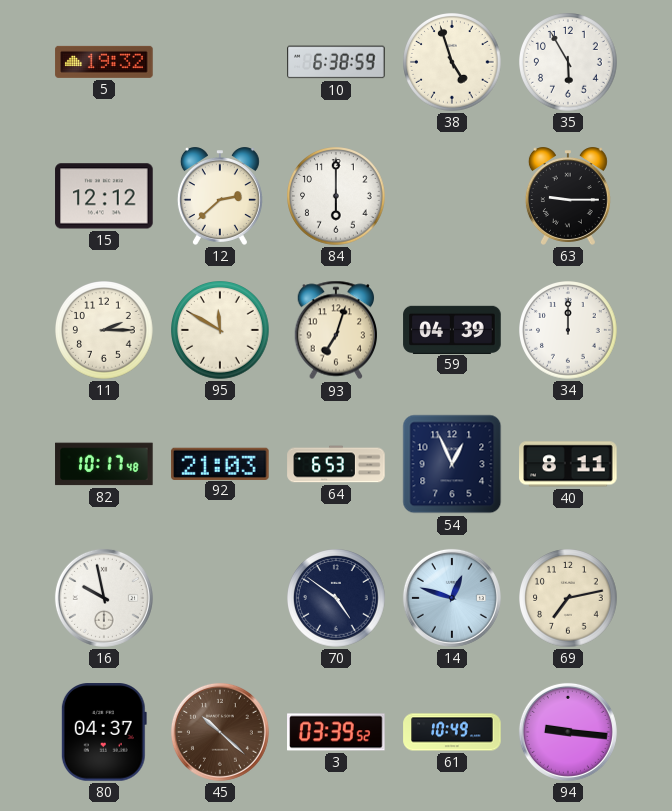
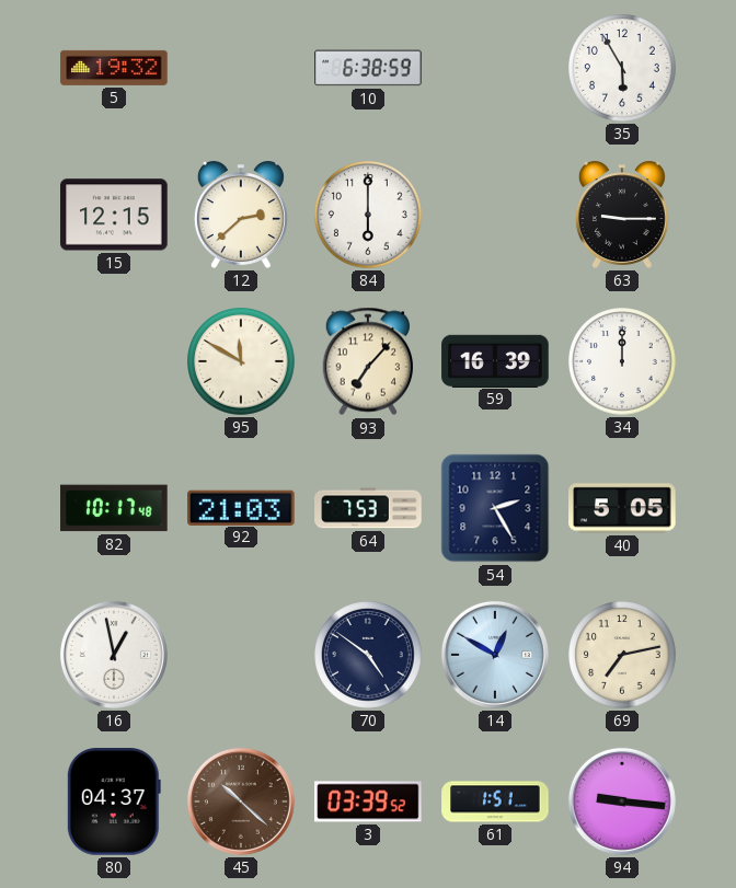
38: 4:57 -> none (452, 62)
15: 12:12 -> 12:15 (114, 215)
11: 2:15 -> none (104, 330)
93: 7:03 -> 7:07 (367, 361)
59: 04:39 -> 16:39 (495, 360)
64: 6:53 -> 7:53 (368, 508)
54: 12:56 -> 2:25 (495, 508)
40: 8:11 -> 5:05 (622, 508)
16: 9:58 -> 12:58 (114, 655)
14: 12:48 -> 12:50 (495, 655)
61: 10:49 -> 1:51 (495, 801)
